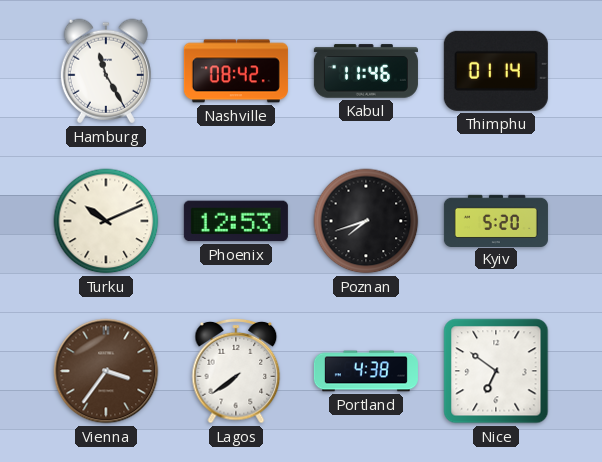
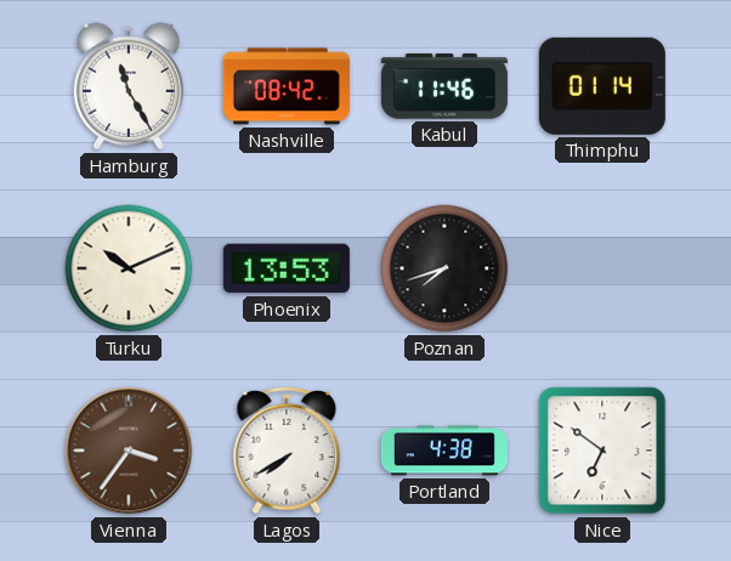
Phoenix: 12:53 -> 13:53 (287, 268)
Kyiv: 5:20 -> none (496, 220)
Lagos: 7:39 -> 7:40 (287, 450)
